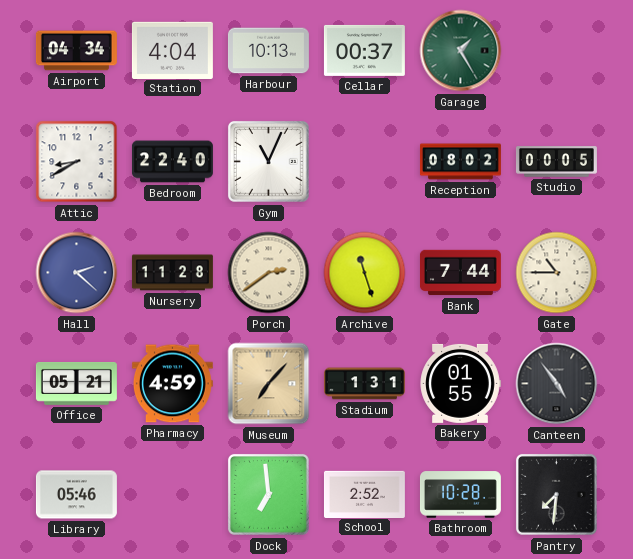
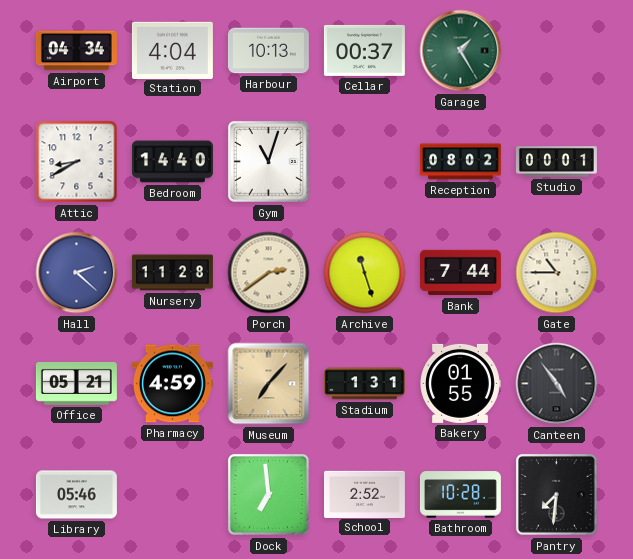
Bedroom: 22:40 -> 14:40 (172, 162)
Gym: 11:04 -> 11:03 (268, 161)
Studio: 00:05 -> 00:01 (556, 162)
